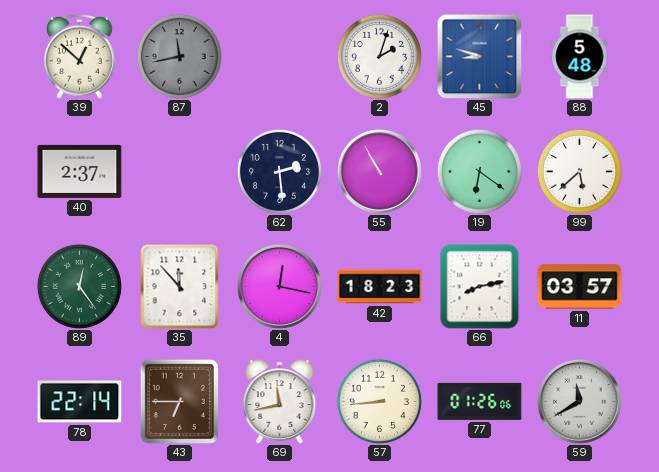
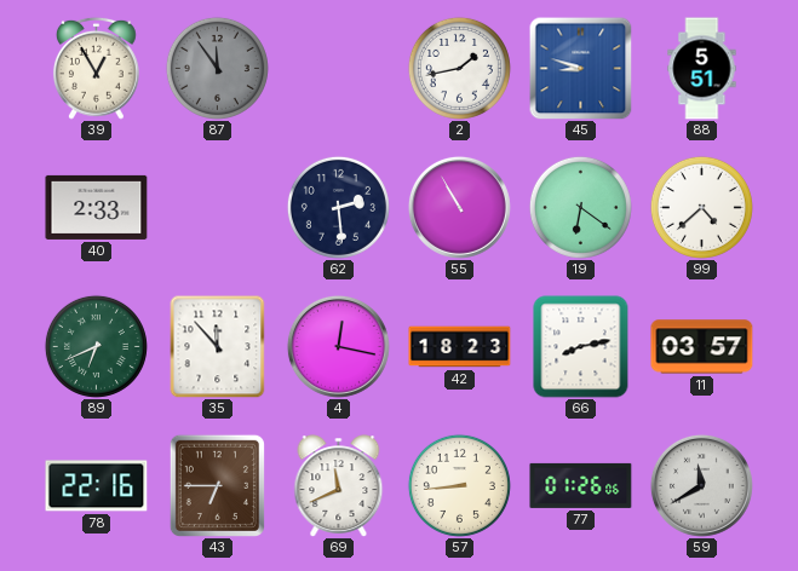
39: 12:52 -> 12:55 (97, 68)
87: 11:43 -> 11:54 (217, 68)
2: 2:03 -> 1:43 (459, 68)
88: 5:48 -> 5:51 (702, 69)
40: 2:37 -> 2:33 (97, 207)
99: 5:38 -> 4:38 (701, 207)
89: 12:24 -> 6:41 (96, 346)
78: 22:14 -> 22:16 (97, 486)
69: 11:43 -> 11:41 (339, 486)
